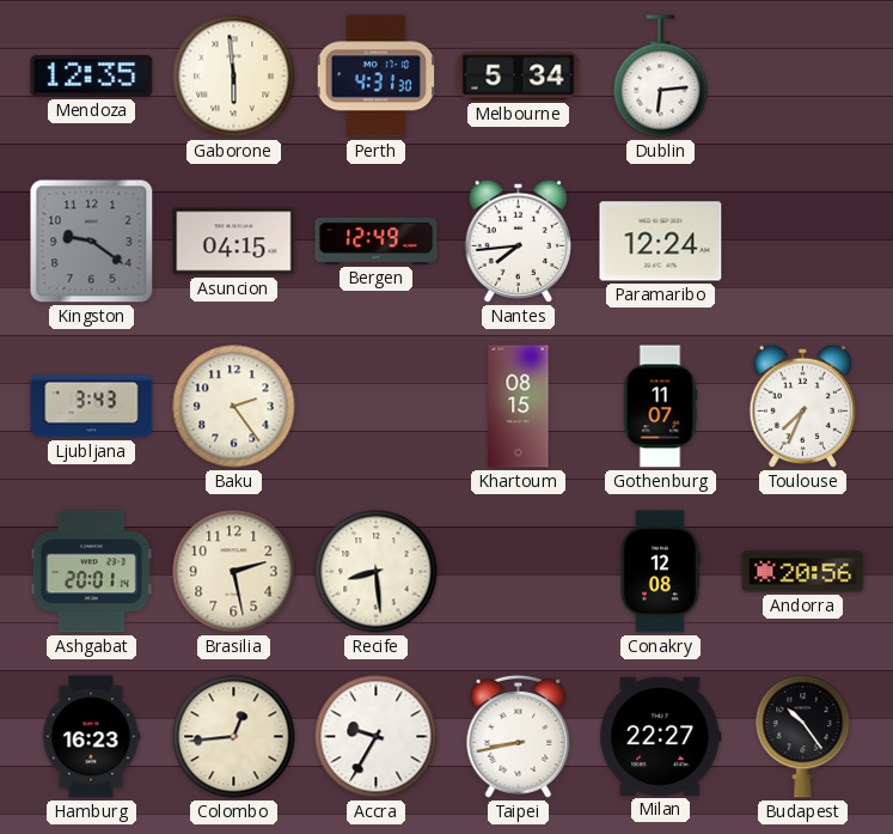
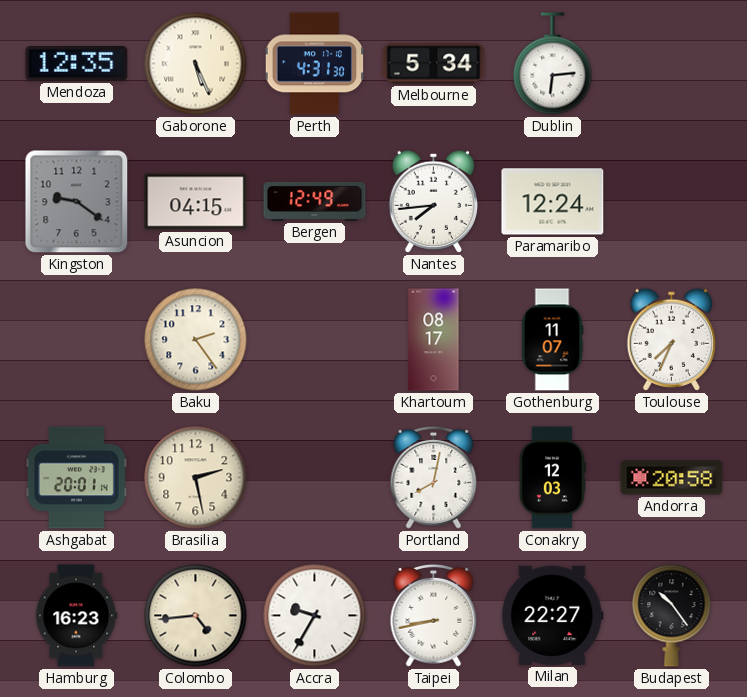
Gaborone: 5:59 -> 5:26 (196, 64)
Ljubljana: 3:43 -> none (92, 407)
Khartoum: 08:15 -> 08:17 (434, 340)
Recife: 8:29 -> none (377, 572)
Portland: none -> 8:02 (434, 477)
Conakry: 12:08 -> 12:03 (552, 478)
Andorra: 20:56 -> 20:58 (672, 478)
Colombo: 12:44 -> 4:44 (196, 616)
